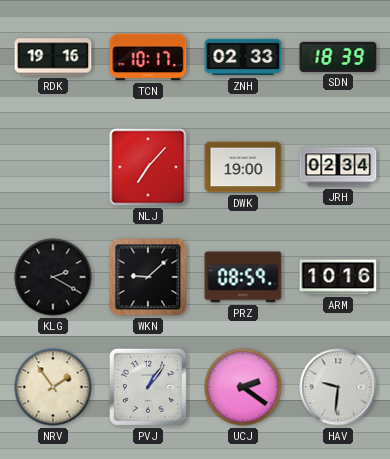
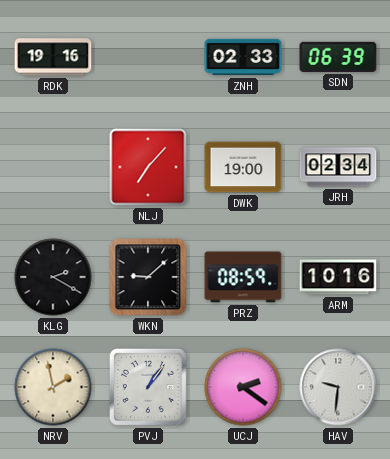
TCN: 10:17 -> none (148, 57)
SDN: 18:39 -> 06:39 (338, 57)
NRV: 1:54 -> 1:58 (53, 387)
